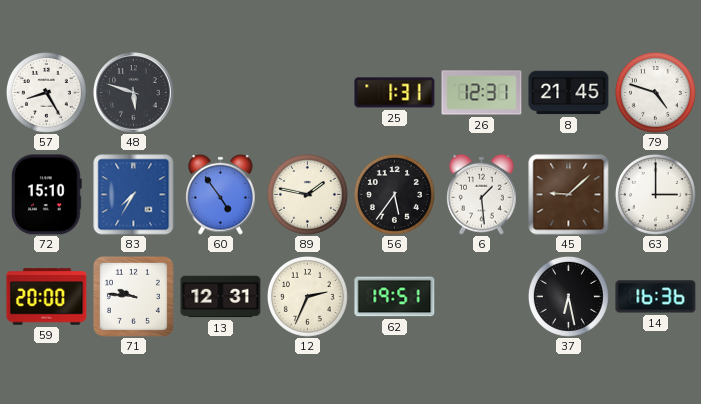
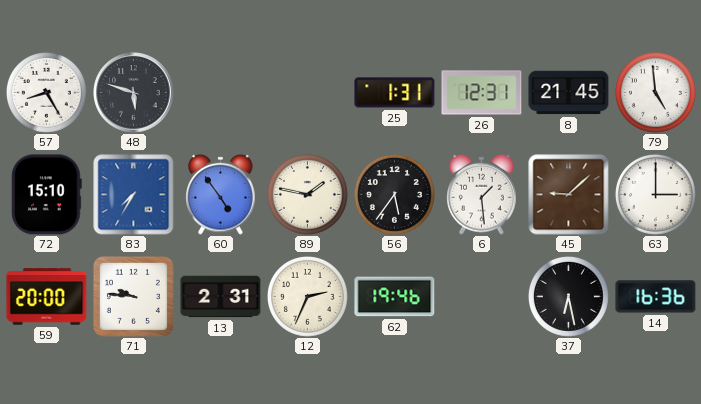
79: 4:48 -> 4:59 (655, 92)
13: 12:31 -> 2:31 (221, 297)
62: 19:51 -> 19:46 (395, 297)
